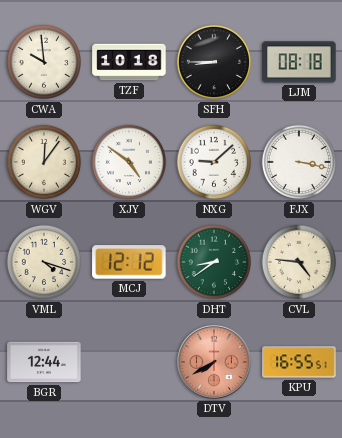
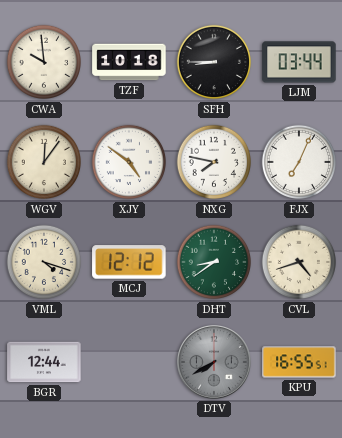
LJM: 08:18 -> 03:44 (299, 62)
NXG: 9:08 -> 7:47 (214, 162)
FJX: 3:17 -> 7:04 (299, 162)
CVL: 4:46 -> 4:42 (299, 262)
DTV dial: salmon -> grey (215, 363)
